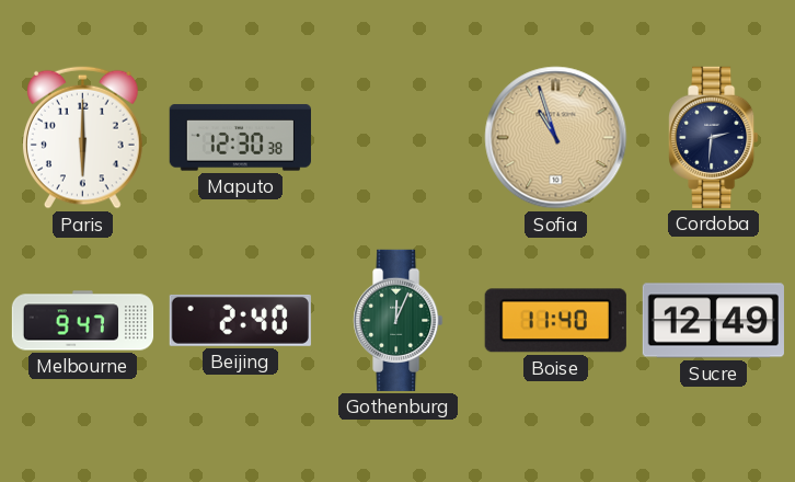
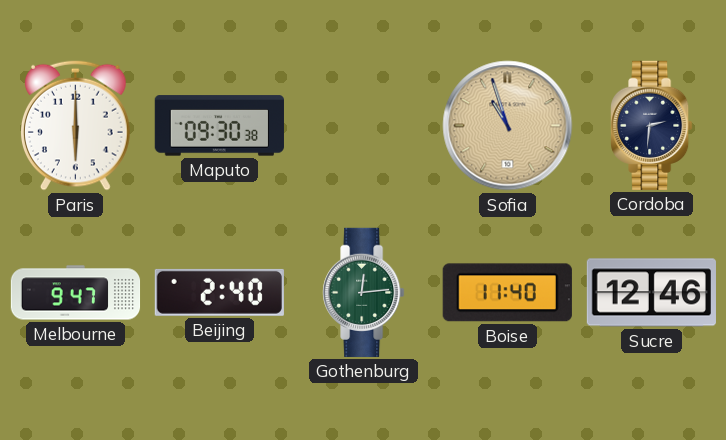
Maputo: 12:30 -> 09:30 (219, 126)
Gothenburg: 12:04 -> 12:14 (364, 292)
Sucre: 12:49 -> 12:46 (651, 293)
